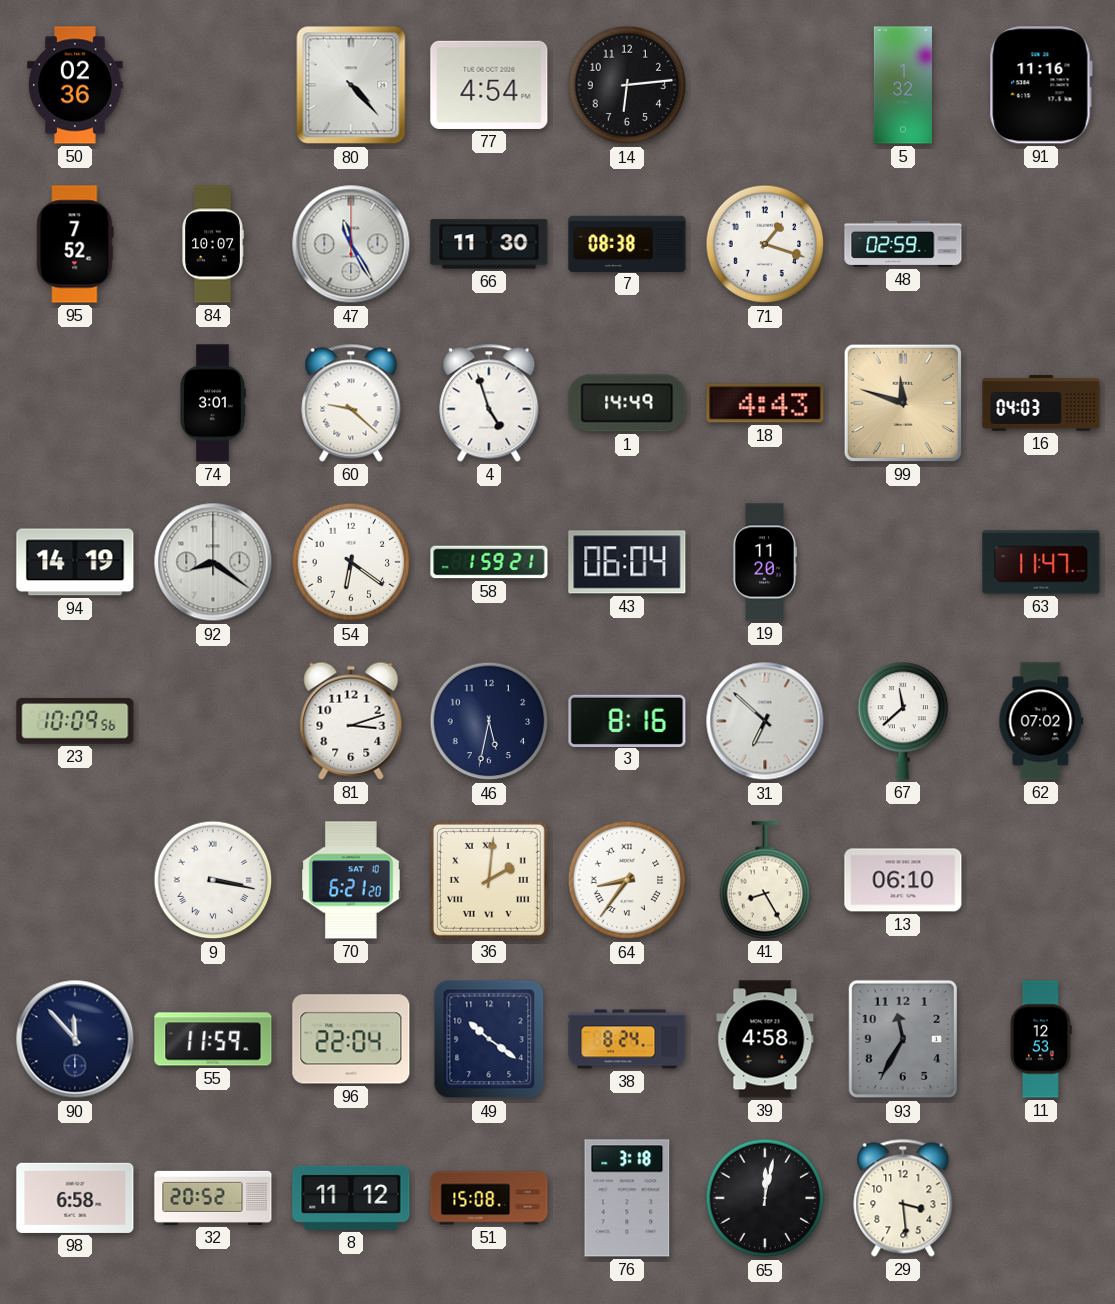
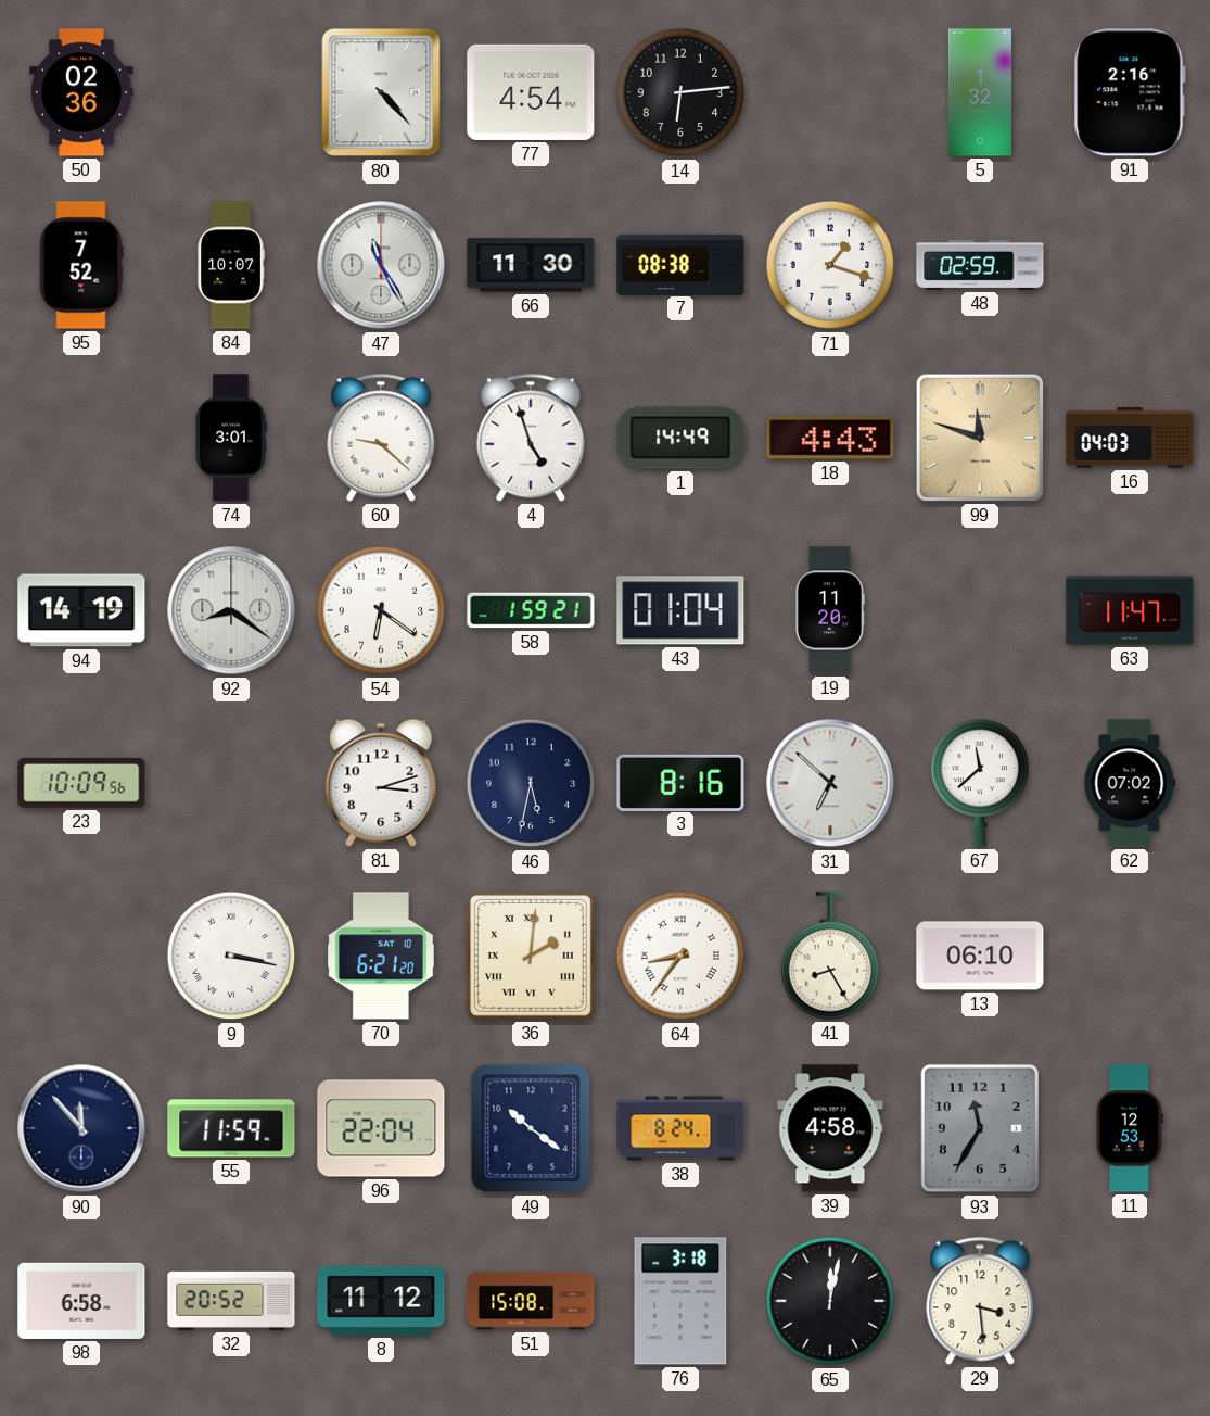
91: 11:16 -> 2:16 (1130, 92)
43: 06:04 -> 01:04 (680, 610)
